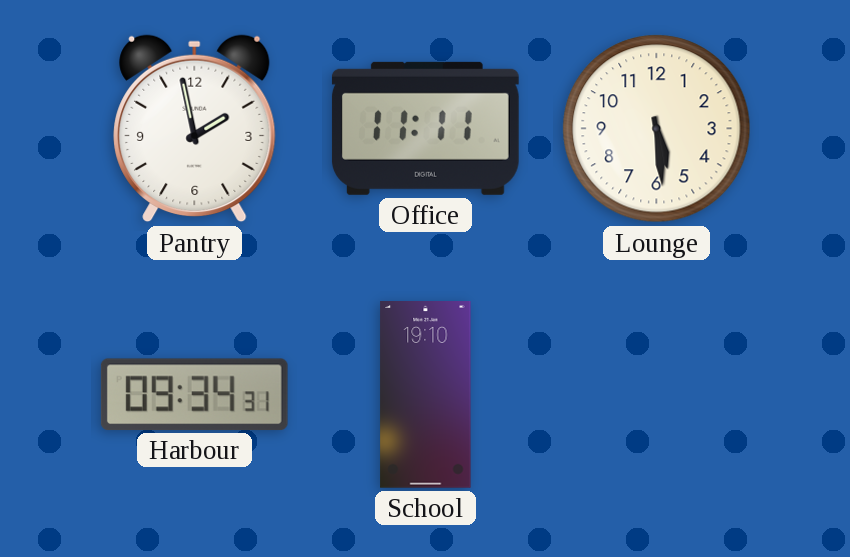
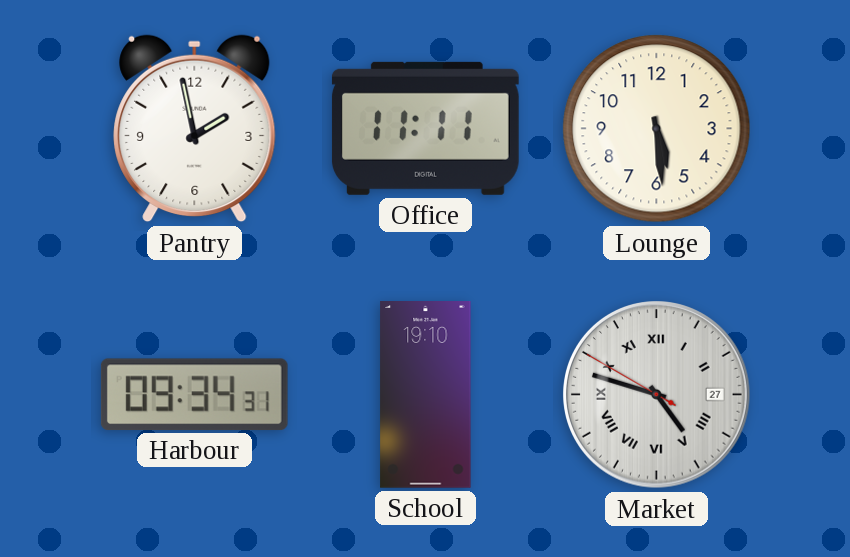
Market: none -> 4:47 (657, 395)
